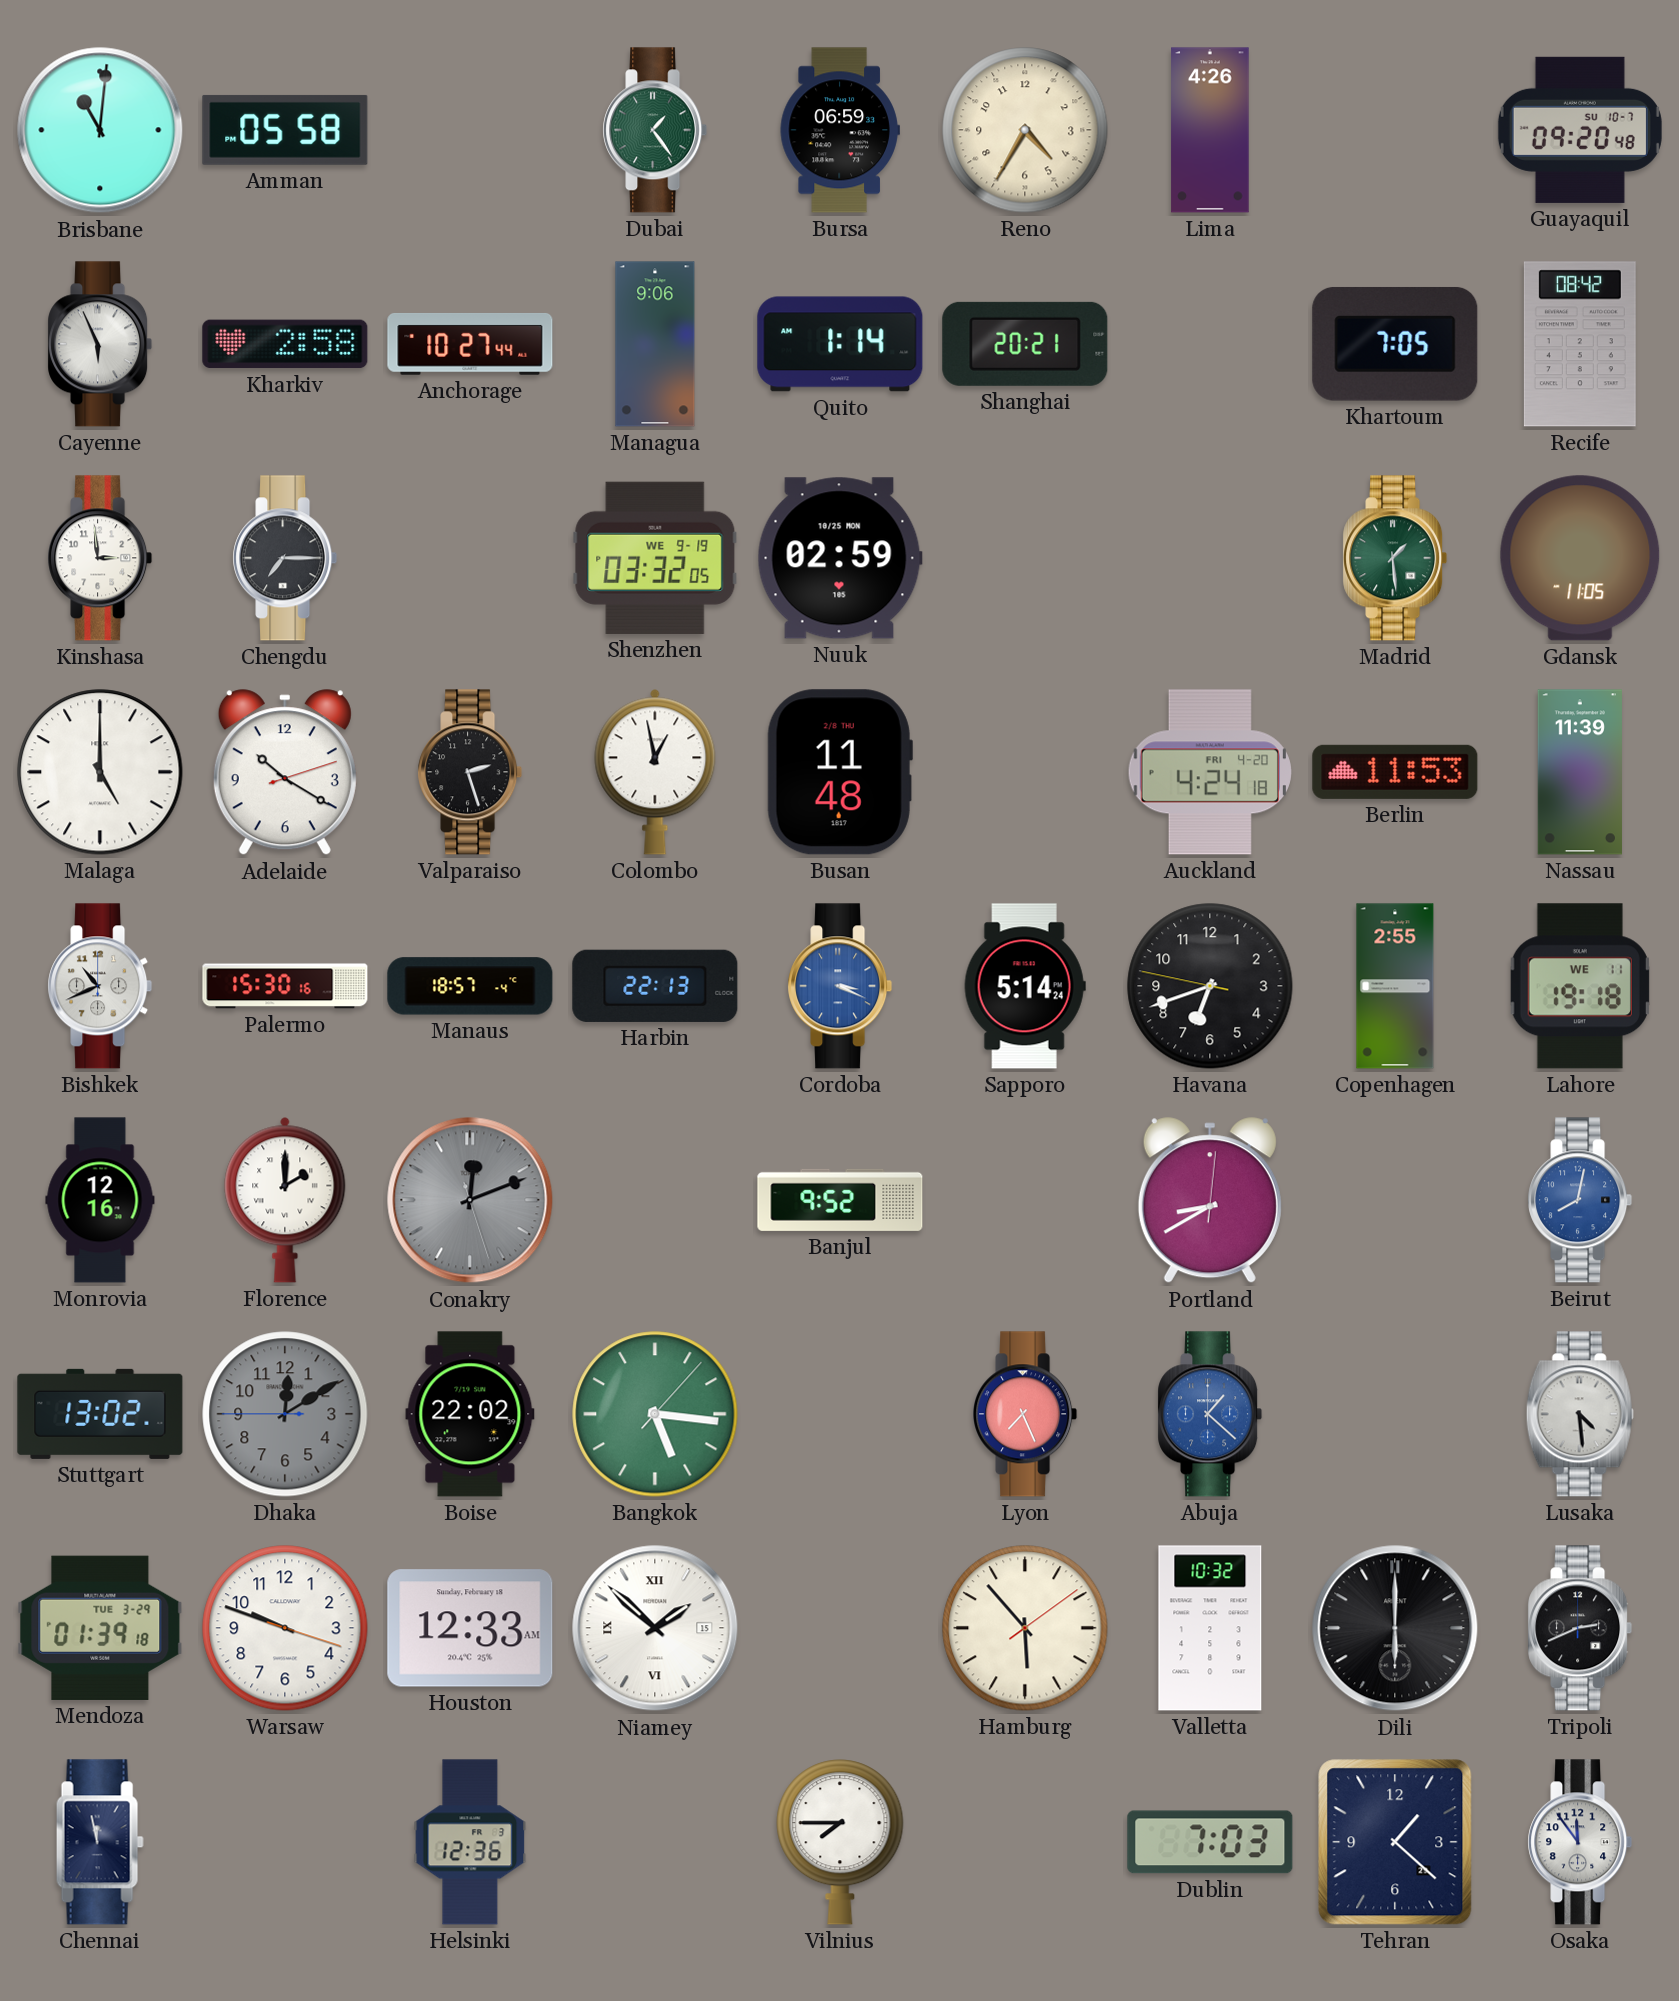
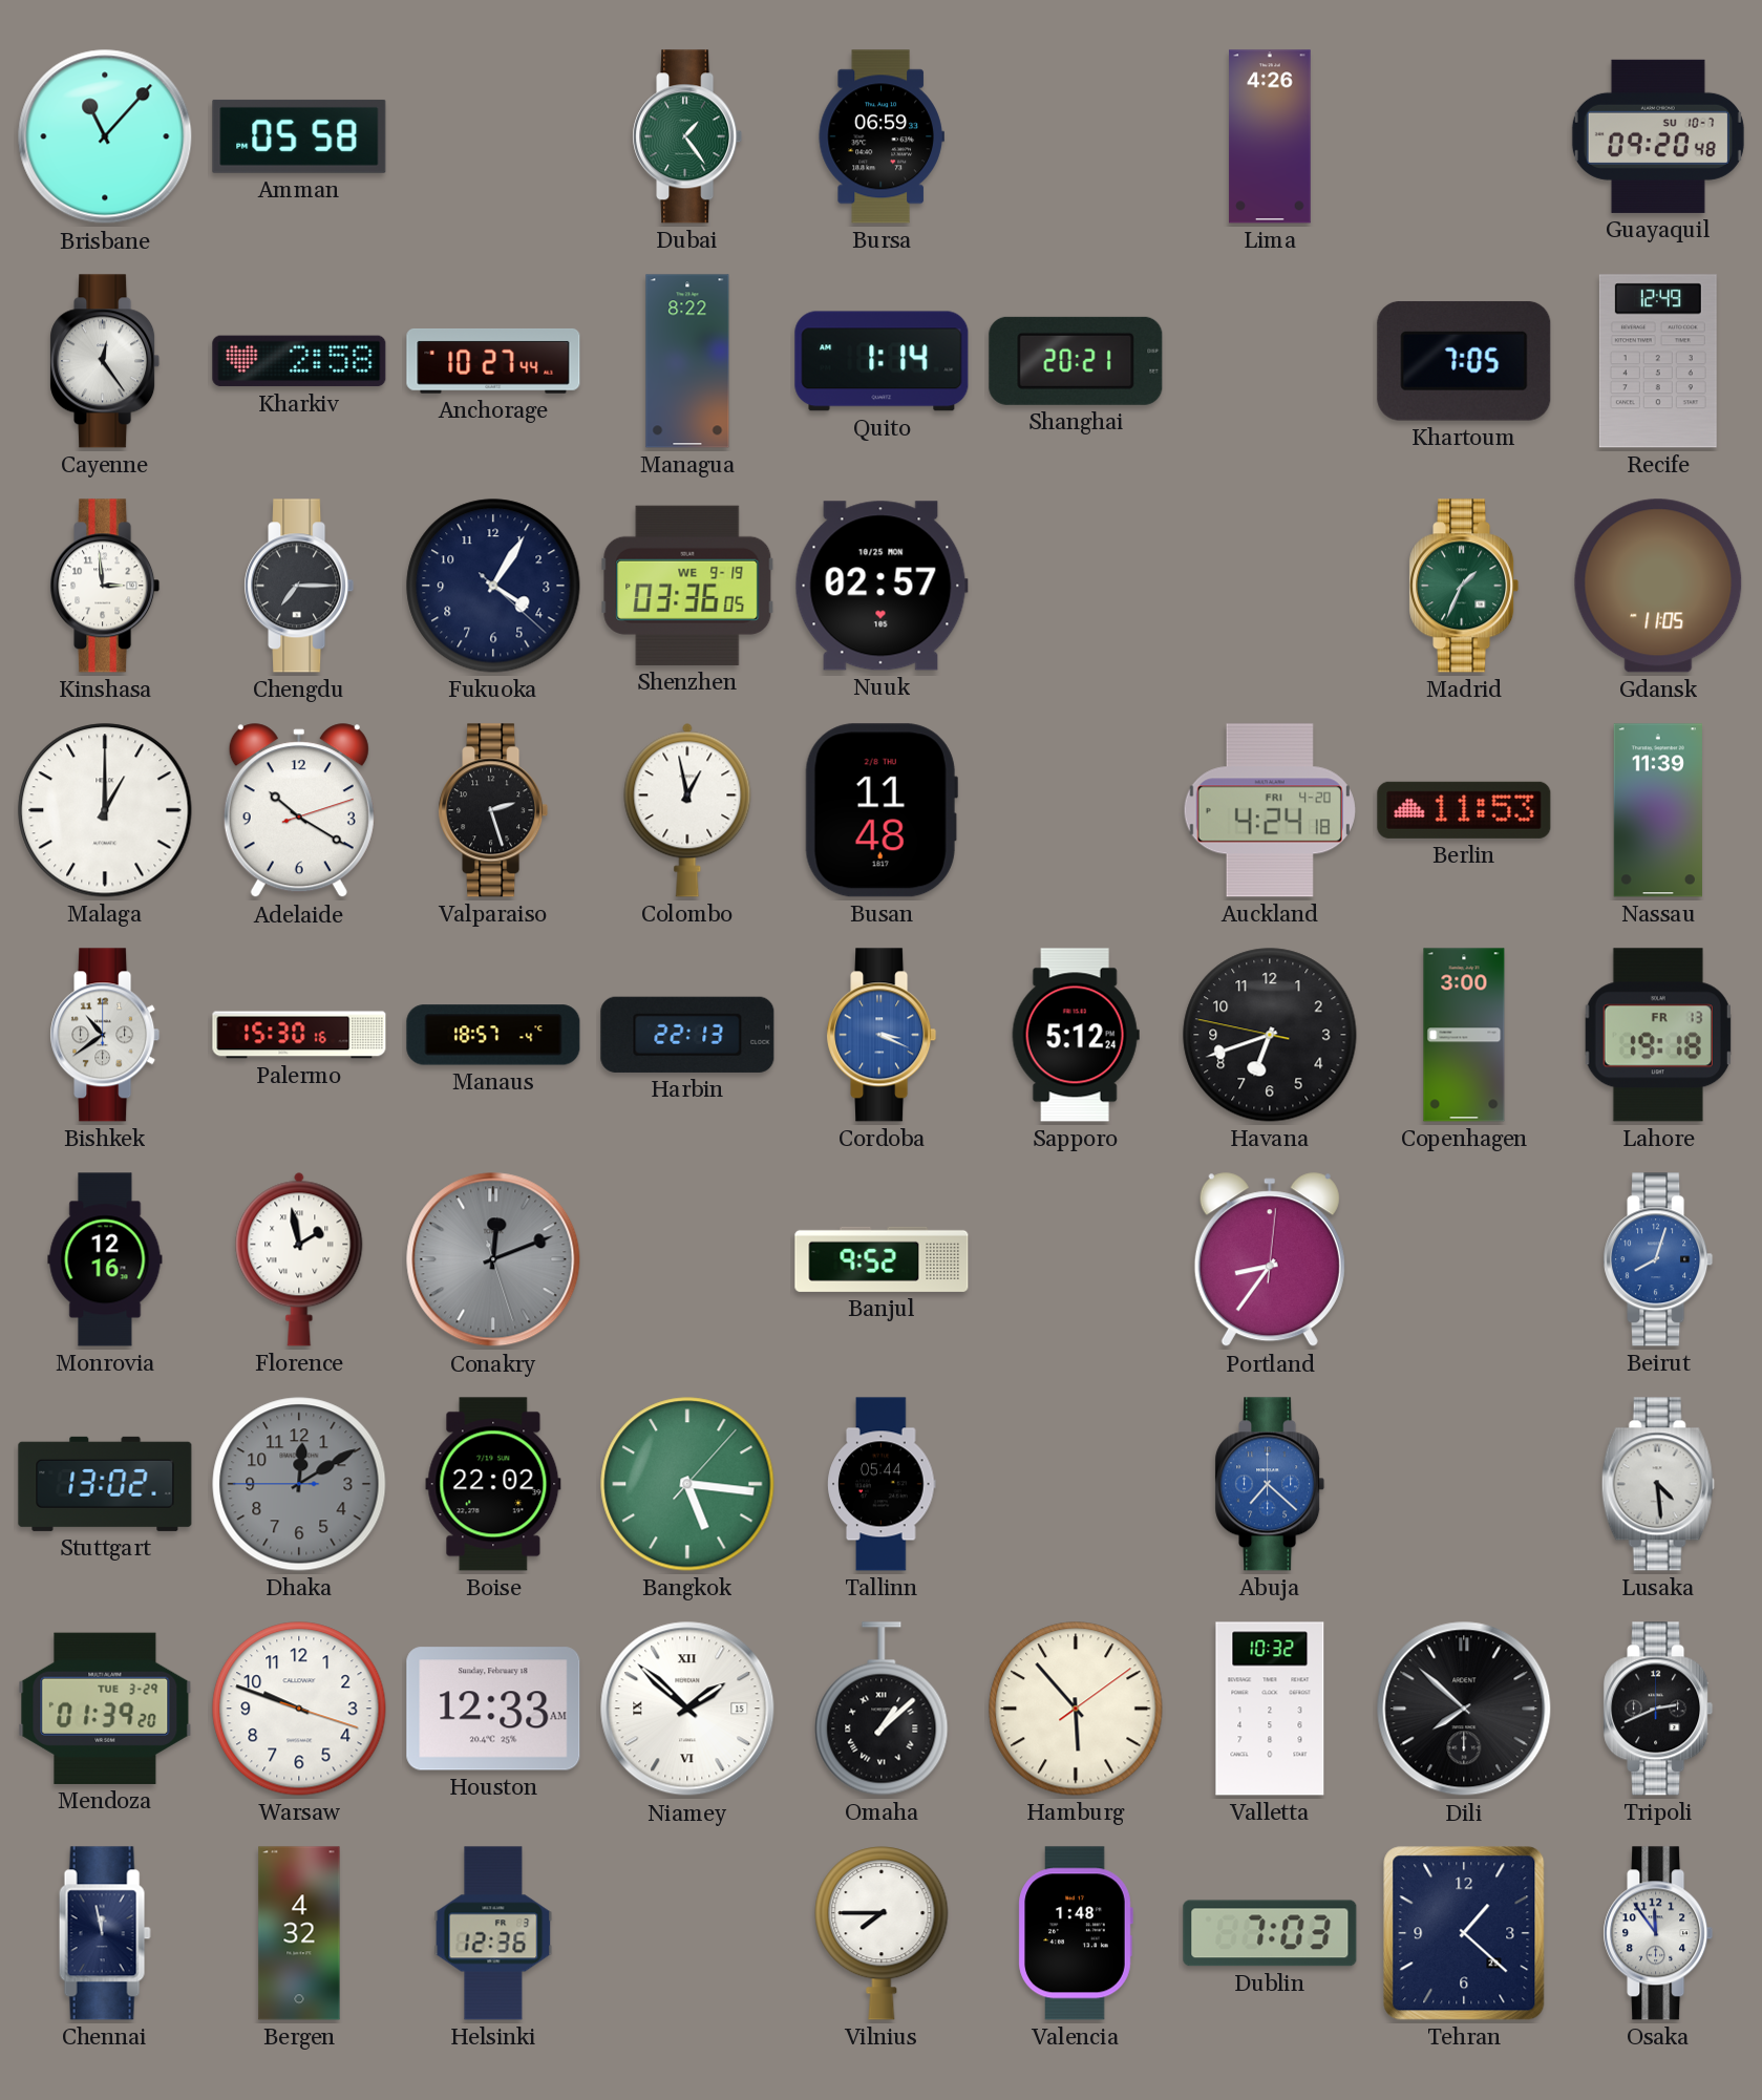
Brisbane: 11:01 -> 11:07 (105, 136)
Reno: 4:35 -> none (1025, 130)
Cayenne: 5:56 -> 12:24 (105, 361)
Managua: 9:06 -> 8:22 (687, 361)
Recife: 08:42 -> 12:49 (1658, 361)
Fukuoka: none -> 4:05 (493, 586)
Shenzhen: 03:32 -> 03:36 (687, 586)
Nuuk: 02:59 -> 02:57 (882, 586)
Madrid: 1:29 -> 1:34 (1464, 586)
Malaga: 5:00 -> 1:00 (105, 810)
Bishkek: 10:41 -> 10:39 (105, 1035)
Sapporo: 5:14 -> 5:12 (1076, 1035)
Copenhagen: 2:55 -> 3:00 (1464, 1035)
Lahore date: WE 11 -> FR 13 (1658, 1035)
Florence: 2:00 -> 1:58 (299, 1259)
Portland: 8:40 -> 8:36 (1270, 1260)
Beirut: 8:02 -> 8:03 (1658, 1259)
Tallinn: none -> 05:44 (882, 1484)
Lyon: 7:26 -> none (1025, 1414)
Abuja: 1:22 -> 7:22 (1270, 1484)
Mendoza: 01:39:18 -> 01:39:20 (105, 1709)
Omaha: none -> 1:08 (882, 1709)
Dili: 6:00 -> 7:52 (1464, 1709)
Bergen: none -> 4:32 (299, 1933)
Valencia: none -> 1:48 (1076, 1933)
